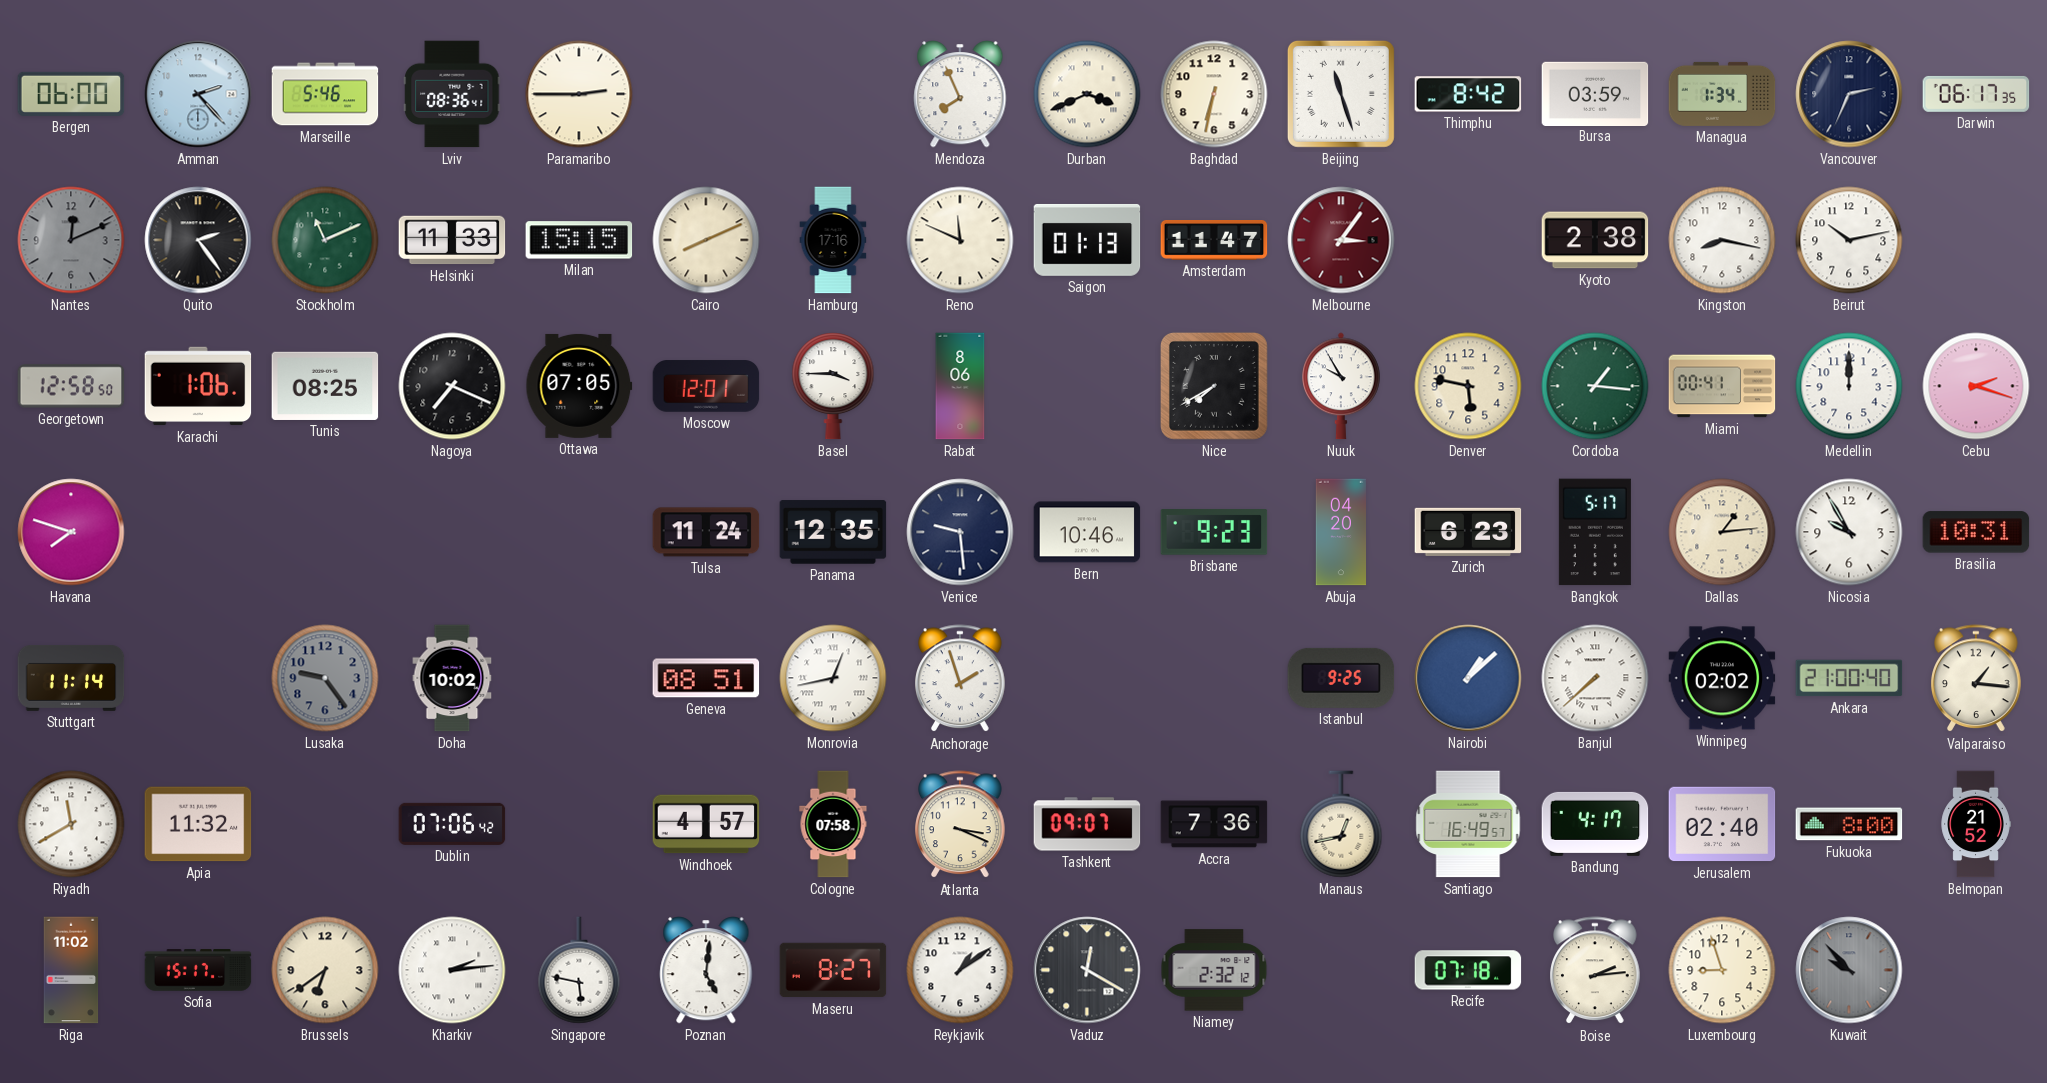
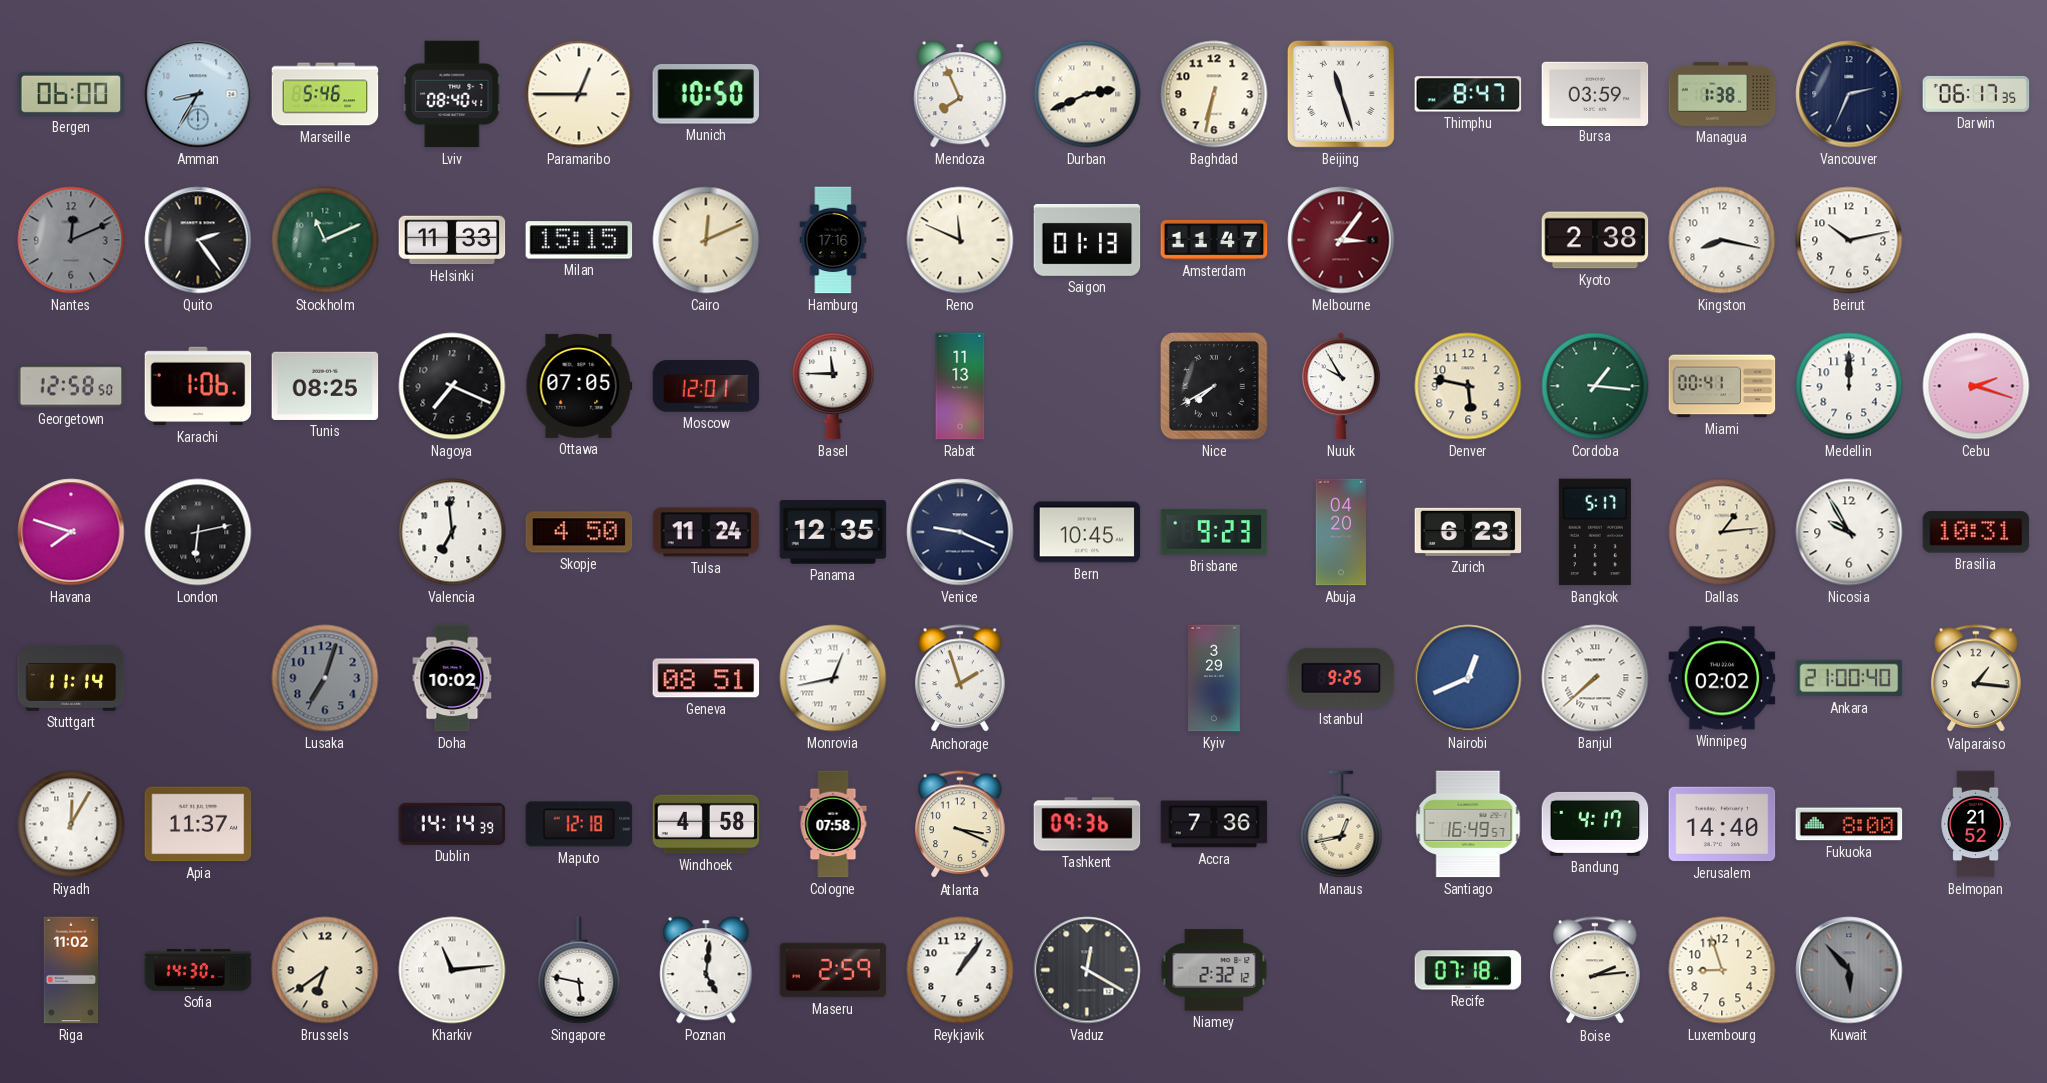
Amman: 2:23 -> 8:35 (198, 94)
Lviv: 08:36 -> 08:40 (452, 94)
Paramaribo: 2:45 -> 12:45 (579, 94)
Munich: none -> 10:50 (706, 95)
Durban: 3:41 -> 2:41 (1087, 94)
Thimphu: 8:42 -> 8:47 (1468, 94)
Managua: 1:34 -> 1:38 (1722, 94)
Cairo: 8:11 -> 12:11 (706, 240)
Basel: 3:45 -> 11:45 (833, 386)
Rabat: 8:06 -> 11:13 (960, 386)
London: none -> 6:13 (198, 532)
Valencia: none -> 6:59 (452, 532)
Skopje: none -> 4:50 (579, 532)
Venice: 9:29 -> 9:19 (960, 532)
Bern: 10:46 -> 10:45 (1087, 532)
Lusaka: 9:24 -> 7:03 (325, 678)
Kyiv: none -> 3:29 (1215, 678)
Nairobi: 1:08 -> 12:41 (1468, 678)
Riyadh: 11:40 -> 12:05 (71, 824)
Apia: 11:32 -> 11:37 (198, 824)
Dublin: 07:06 -> 14:14 (452, 824)
Maputo: none -> 12:18 (579, 824)
Windhoek: 4:57 -> 4:58 (706, 824)
Tashkent: 09:07 -> 09:36 (1087, 824)
Jerusalem: 02:40 -> 14:40 (1722, 824)
Sofia: 15:17 -> 14:30 (198, 970)
Kharkiv: 2:14 -> 11:14 (452, 970)
Maseru: 8:27 -> 2:59 (833, 970)
Reykjavik: 1:09 -> 1:06 (960, 970)
Kuwait: 9:53 -> 5:53 (1849, 970)
